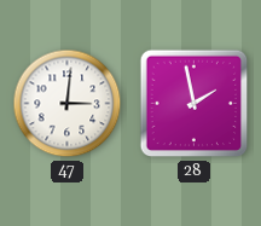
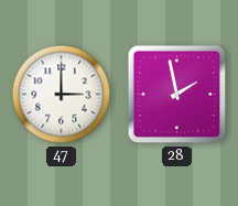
47: 3:01 -> 3:00 (62, 95)
